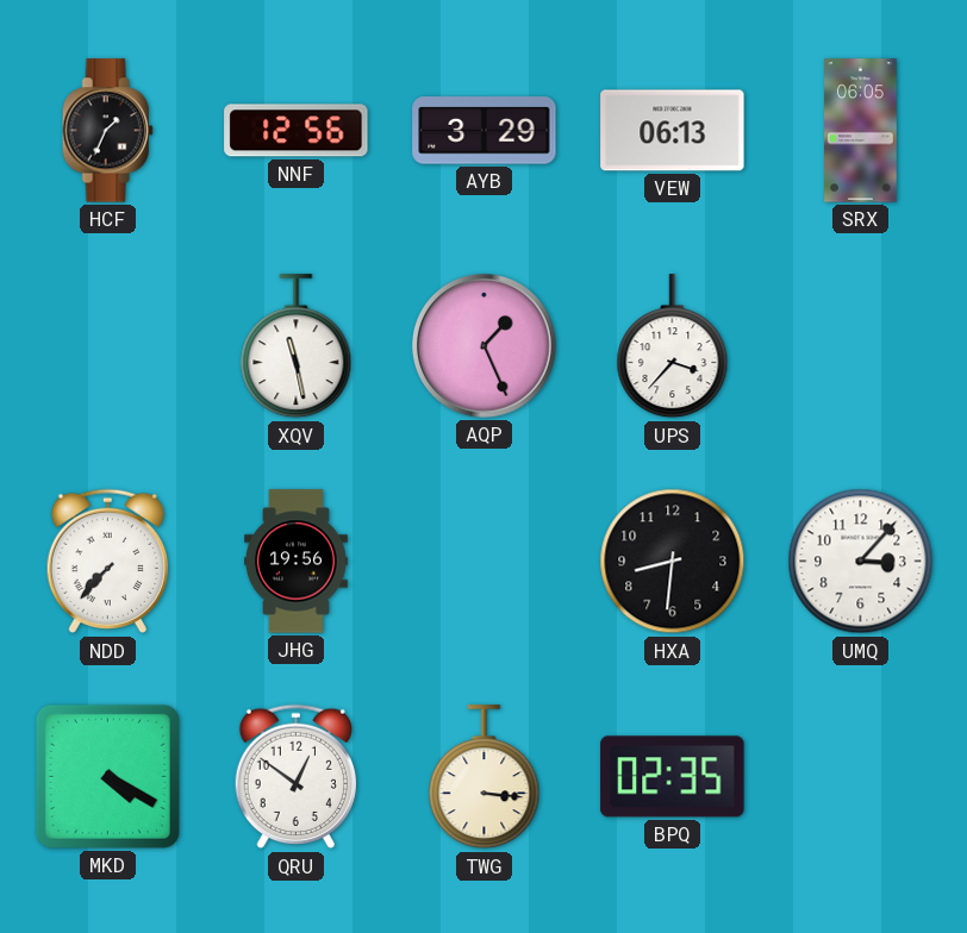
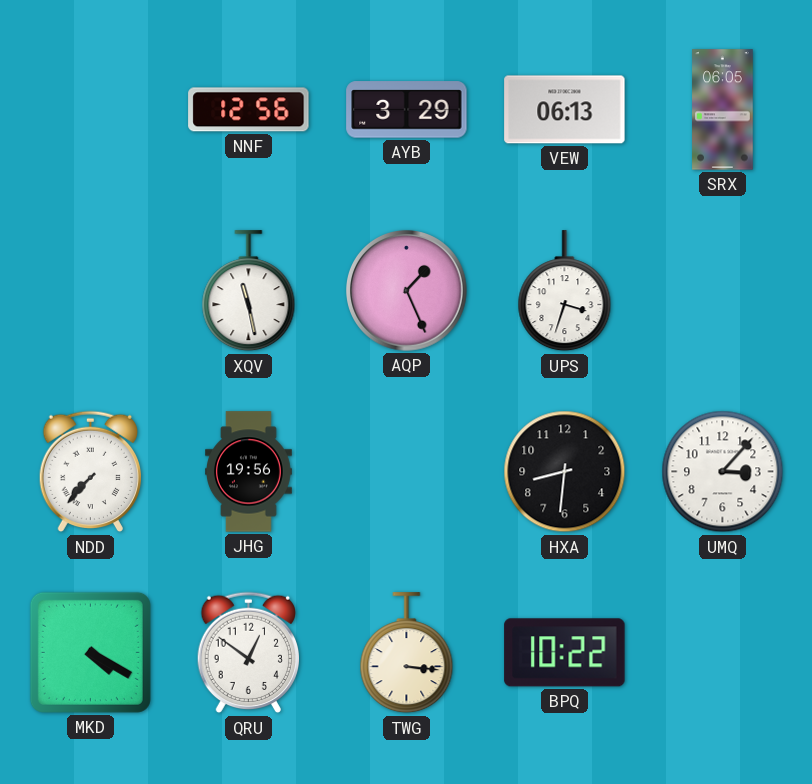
HCF: 1:34 -> none (107, 131)
UPS: 3:37 -> 3:33 (565, 291)
BPQ: 02:35 -> 10:22 (565, 653)
